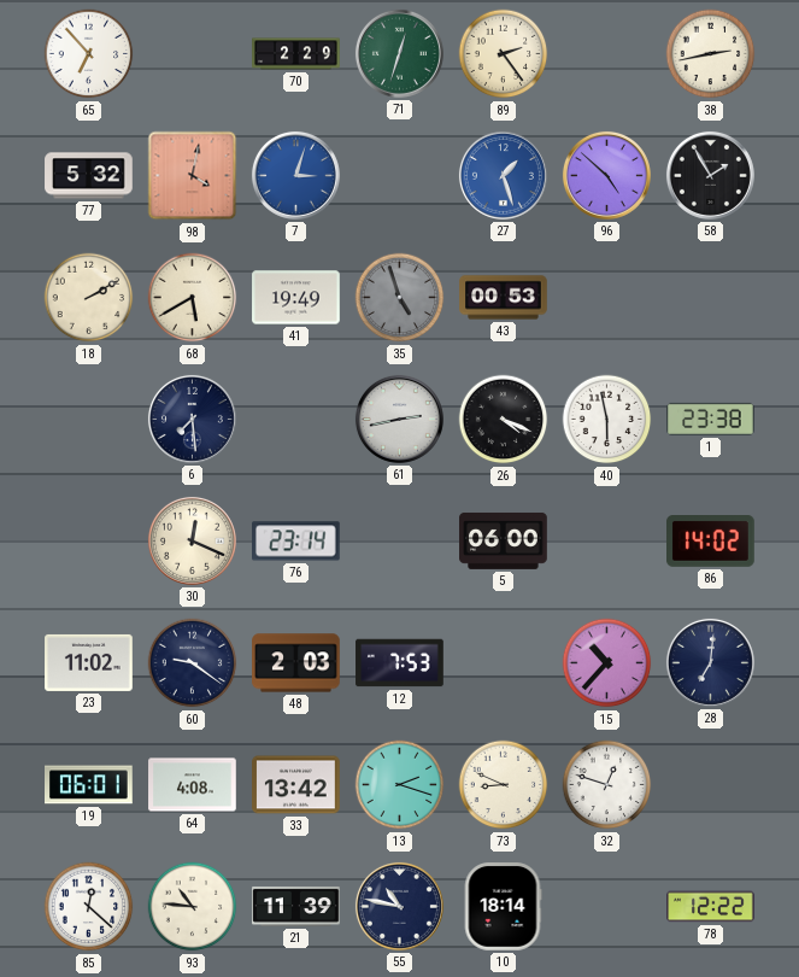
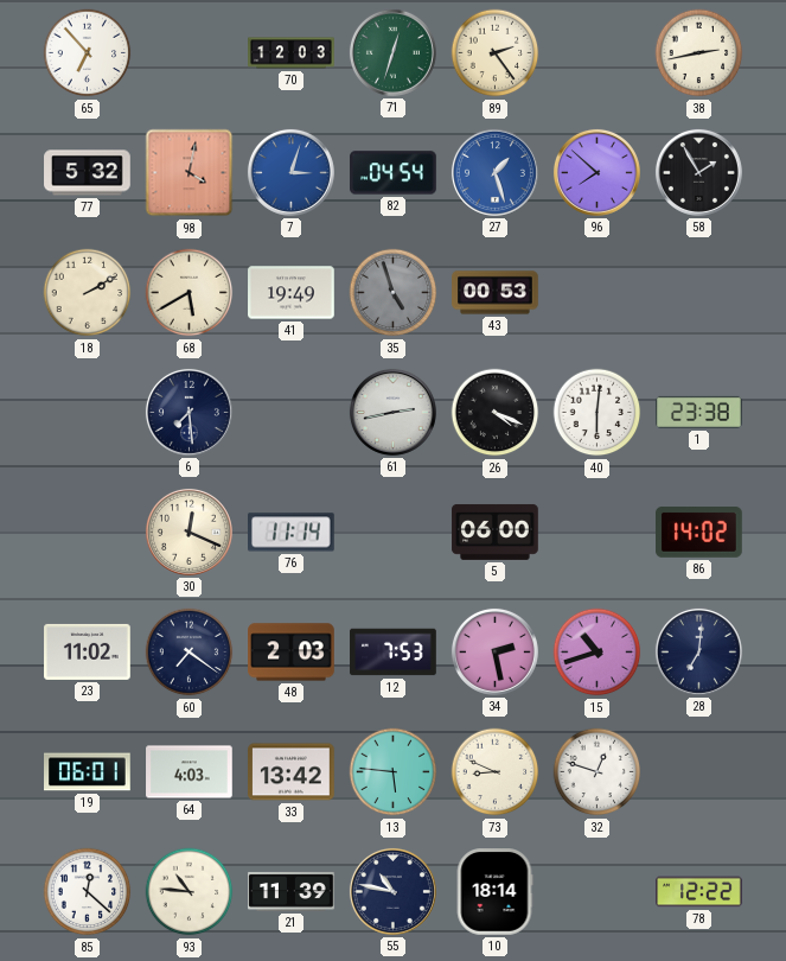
70: 2:29 -> 12:03 (292, 53)
82: none -> 04:54 (394, 173)
96: 4:52 -> 7:52 (596, 172)
40: 5:58 -> 6:01 (598, 413)
76: 23:14 -> 11:14 (292, 533)
60: 9:21 -> 7:21 (190, 653)
34: none -> 2:28 (494, 651)
15: 10:37 -> 10:42 (598, 653)
64: 4:08 -> 4:03 (190, 772)
13: 2:18 -> 5:46 (394, 772)
